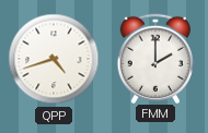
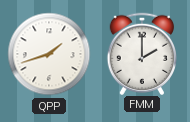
QPP: 4:42 -> 1:42 (49, 54)
